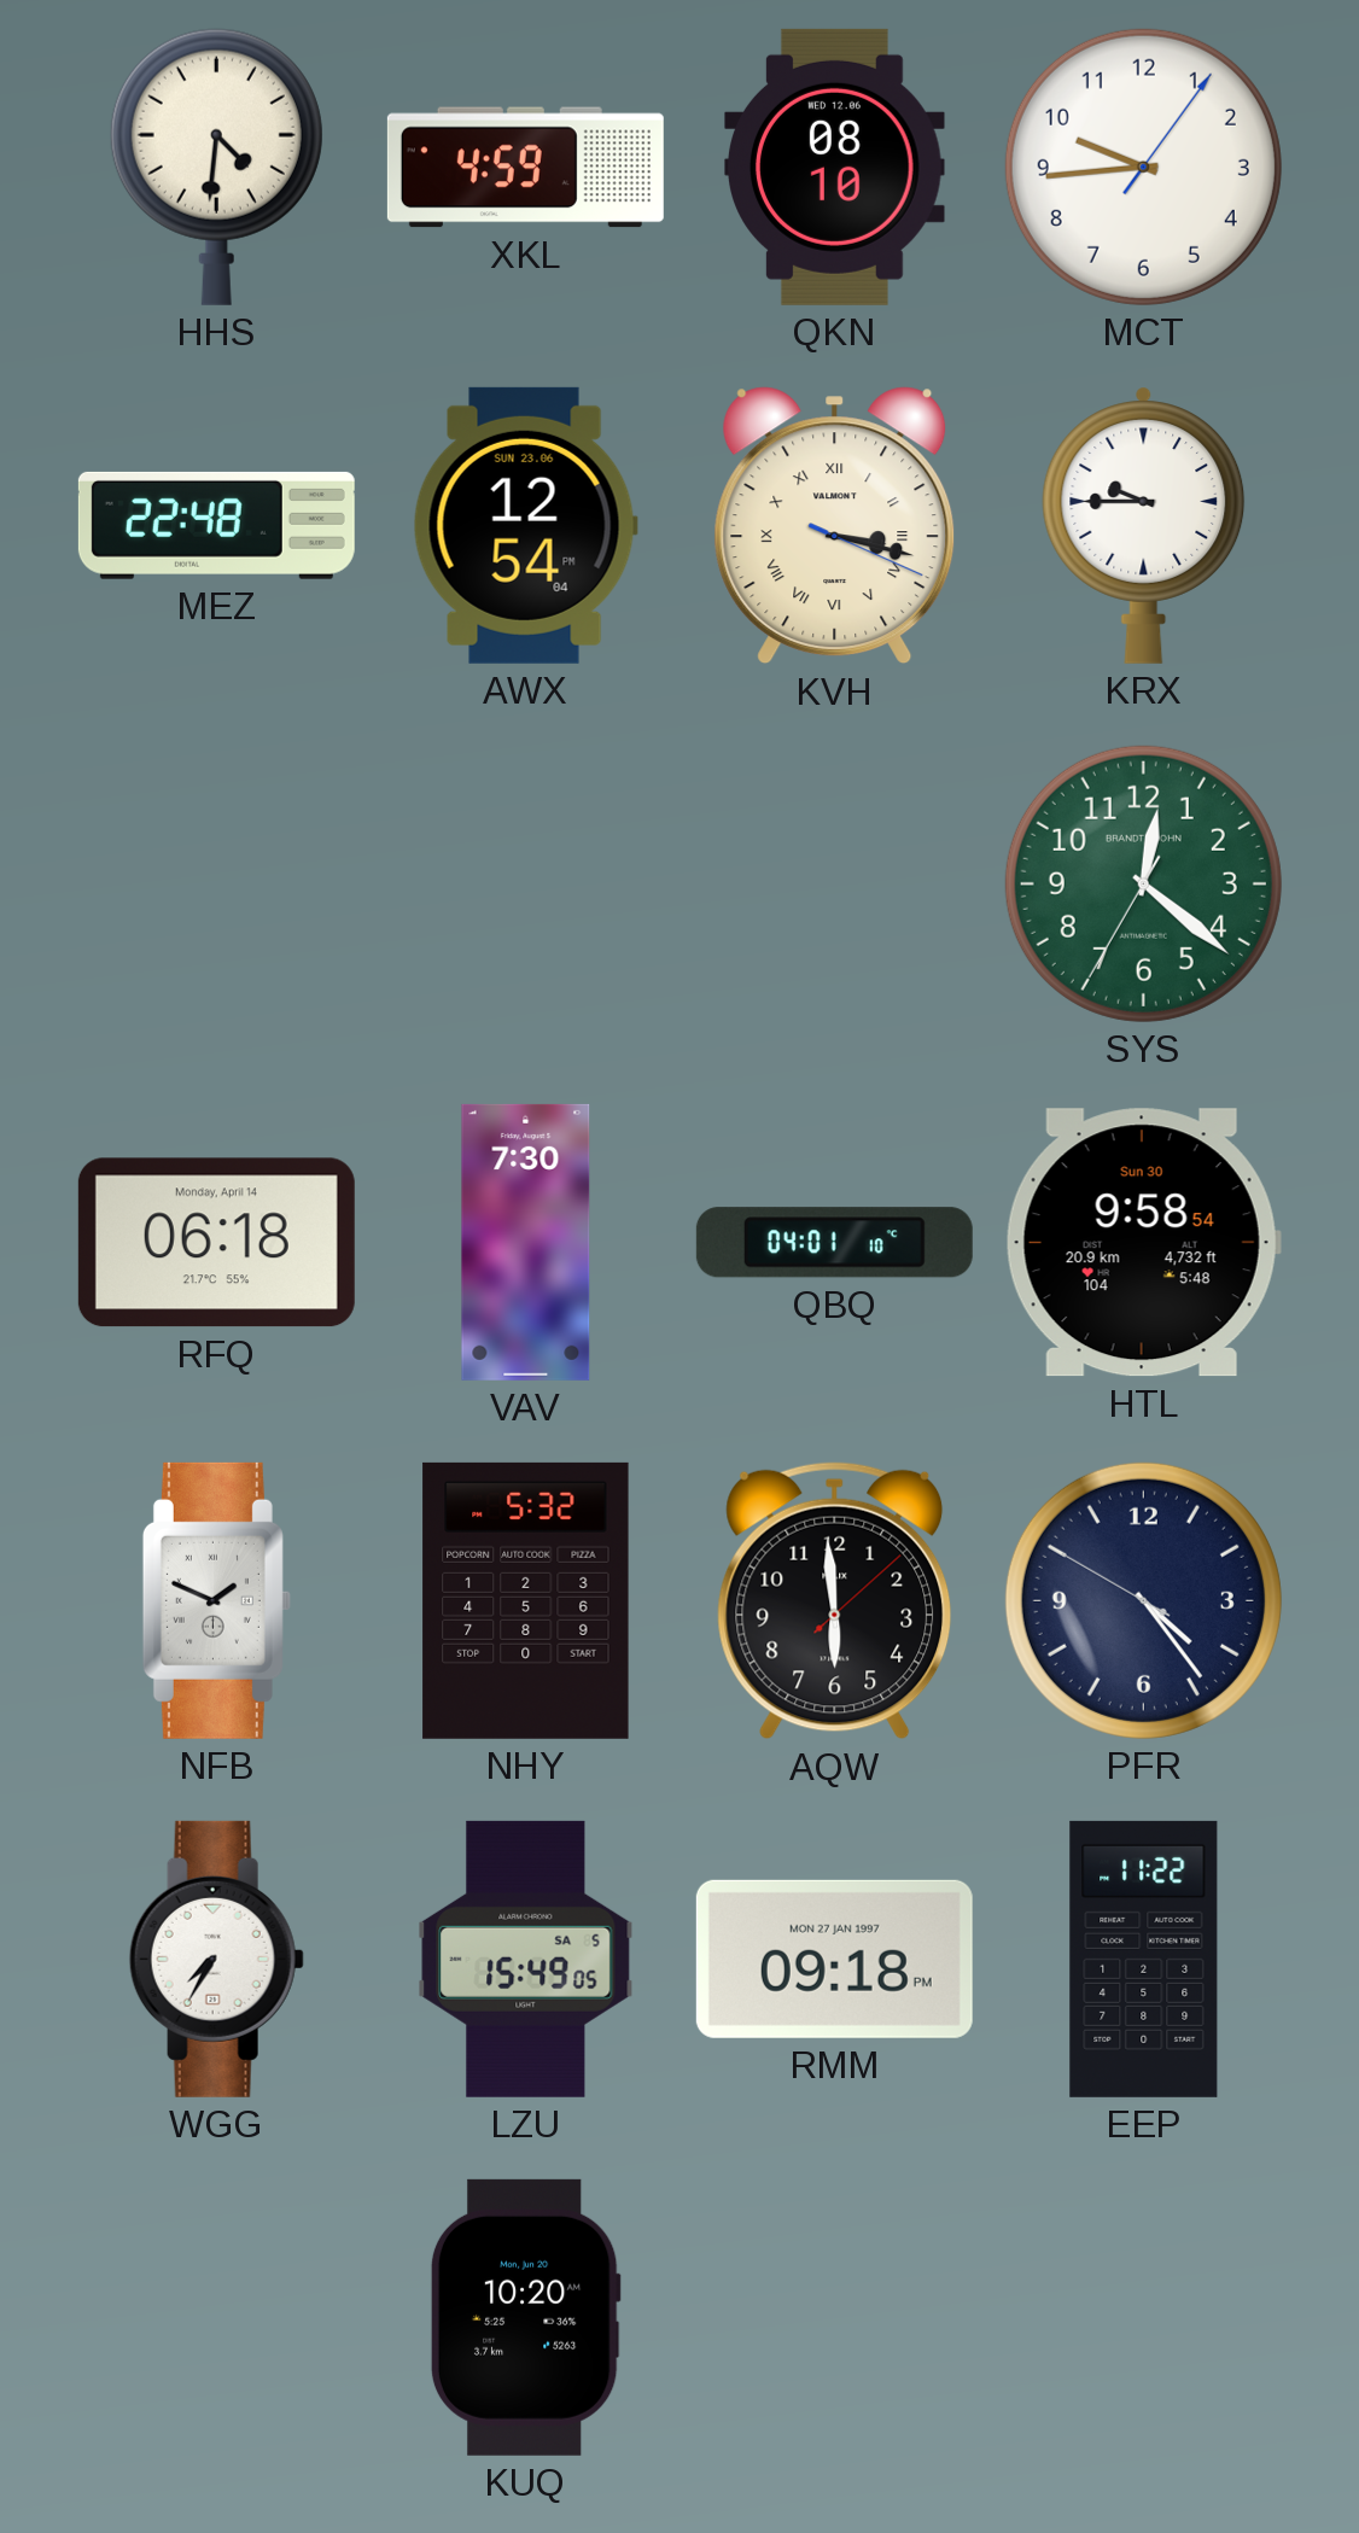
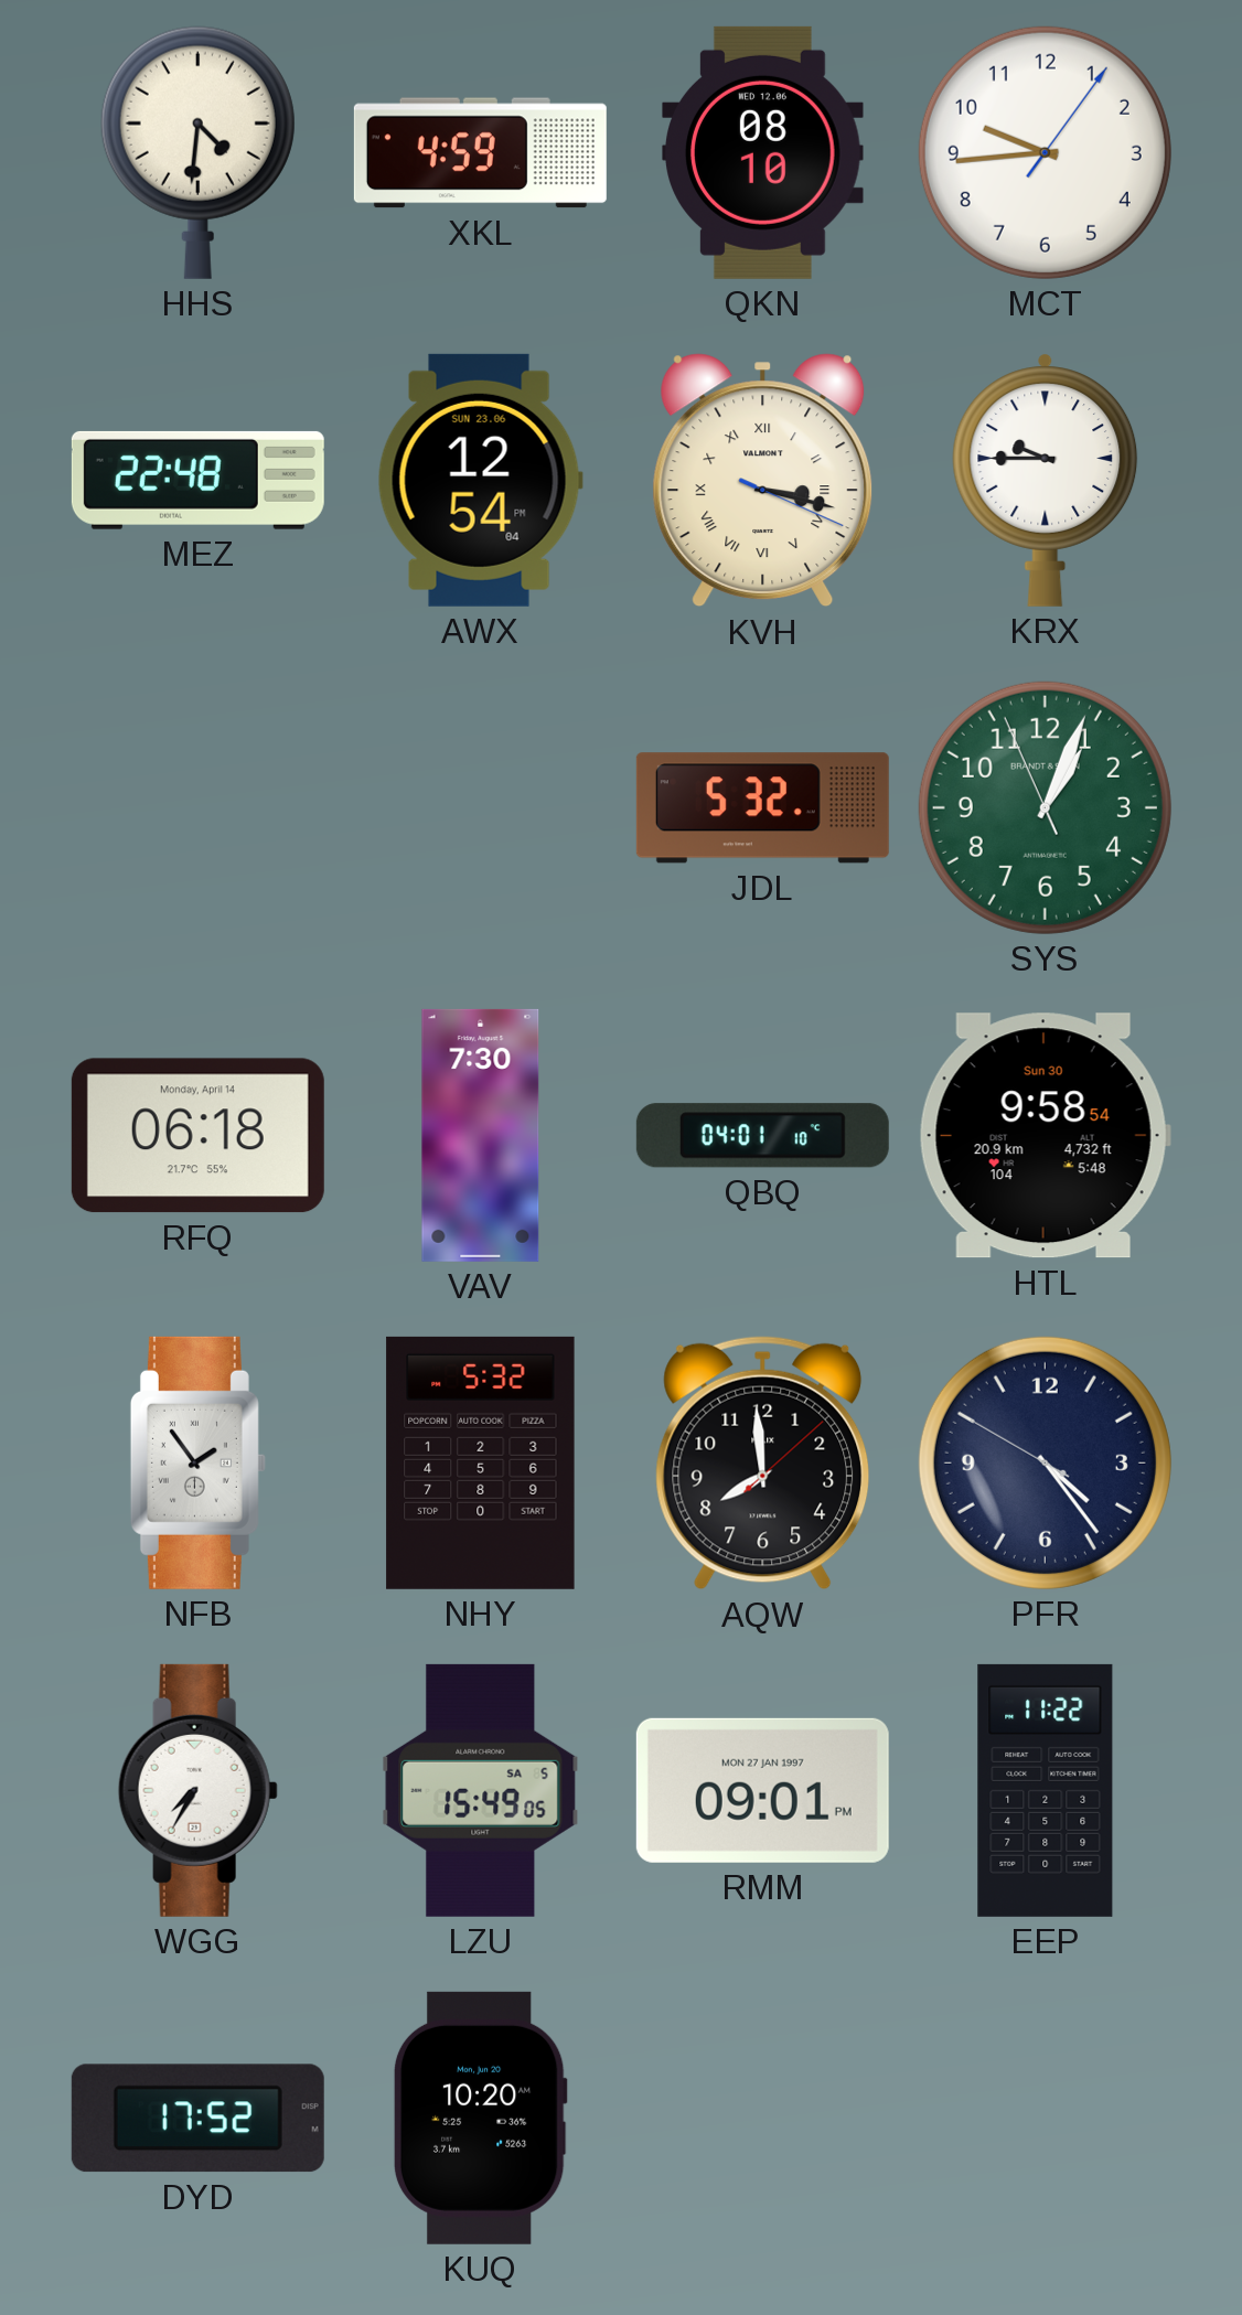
JDL: none -> 5:32 (762, 808)
SYS: 12:21 -> 1:03 (1045, 807)
NFB: 1:49 -> 1:54 (197, 1462)
AQW: 5:59 -> 7:59 (763, 1464)
RMM: 09:18 -> 09:01 (762, 1790)
DYD: none -> 17:52 (197, 2119)
